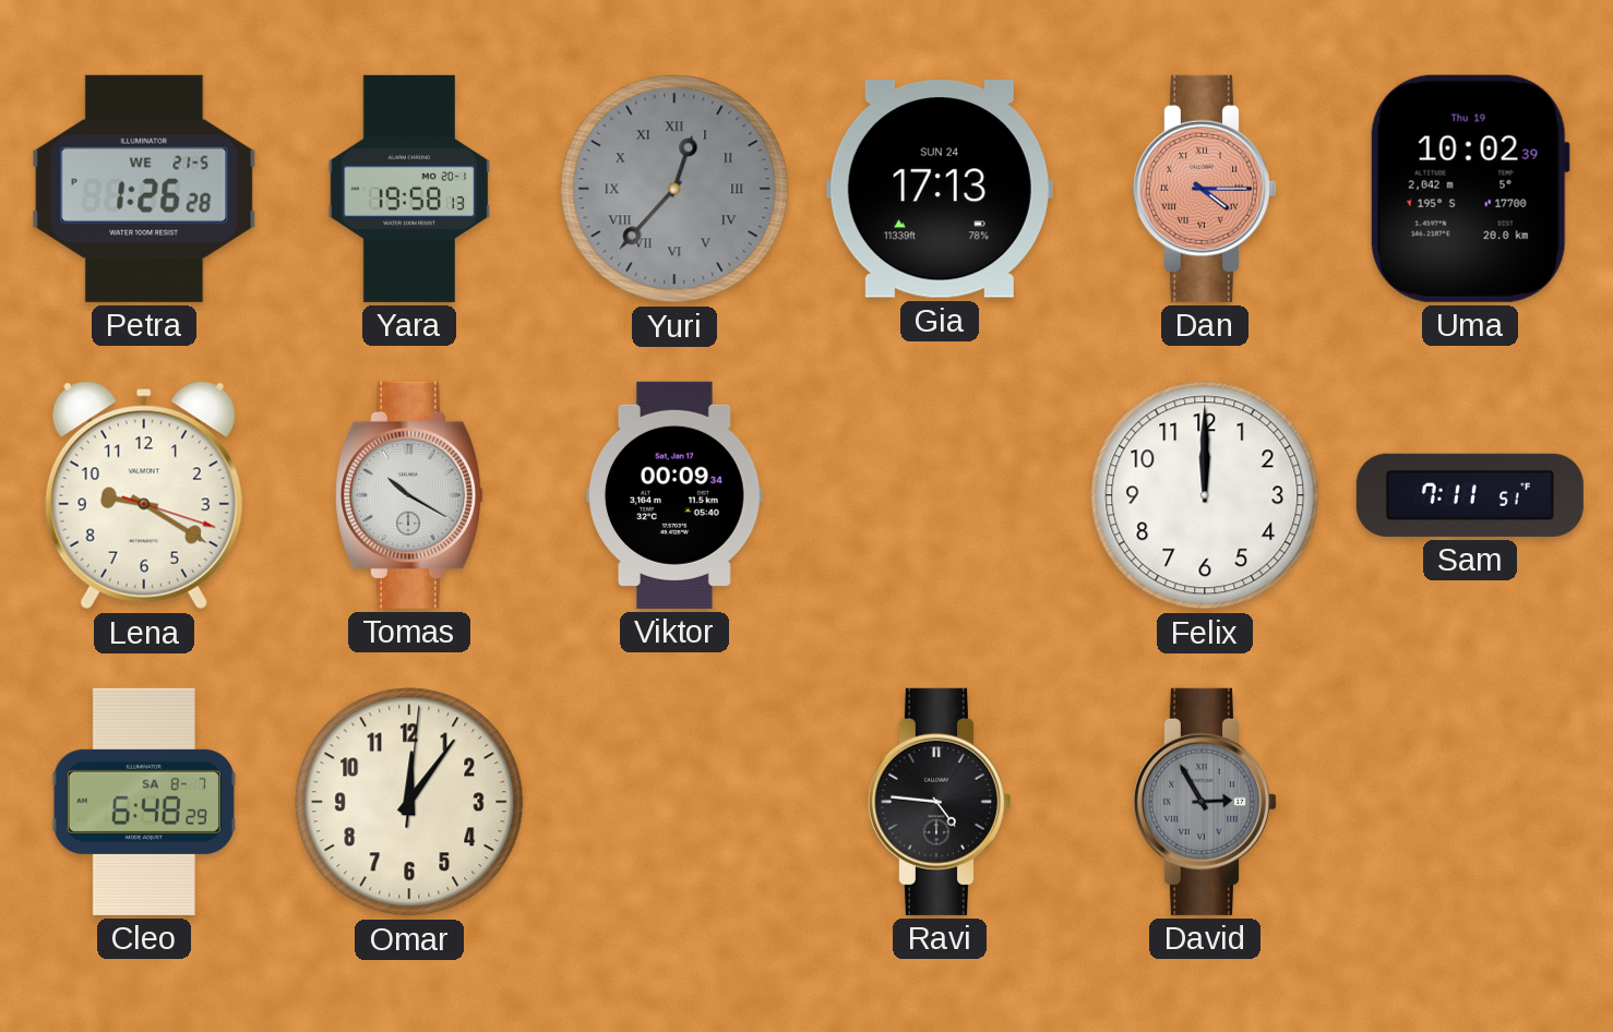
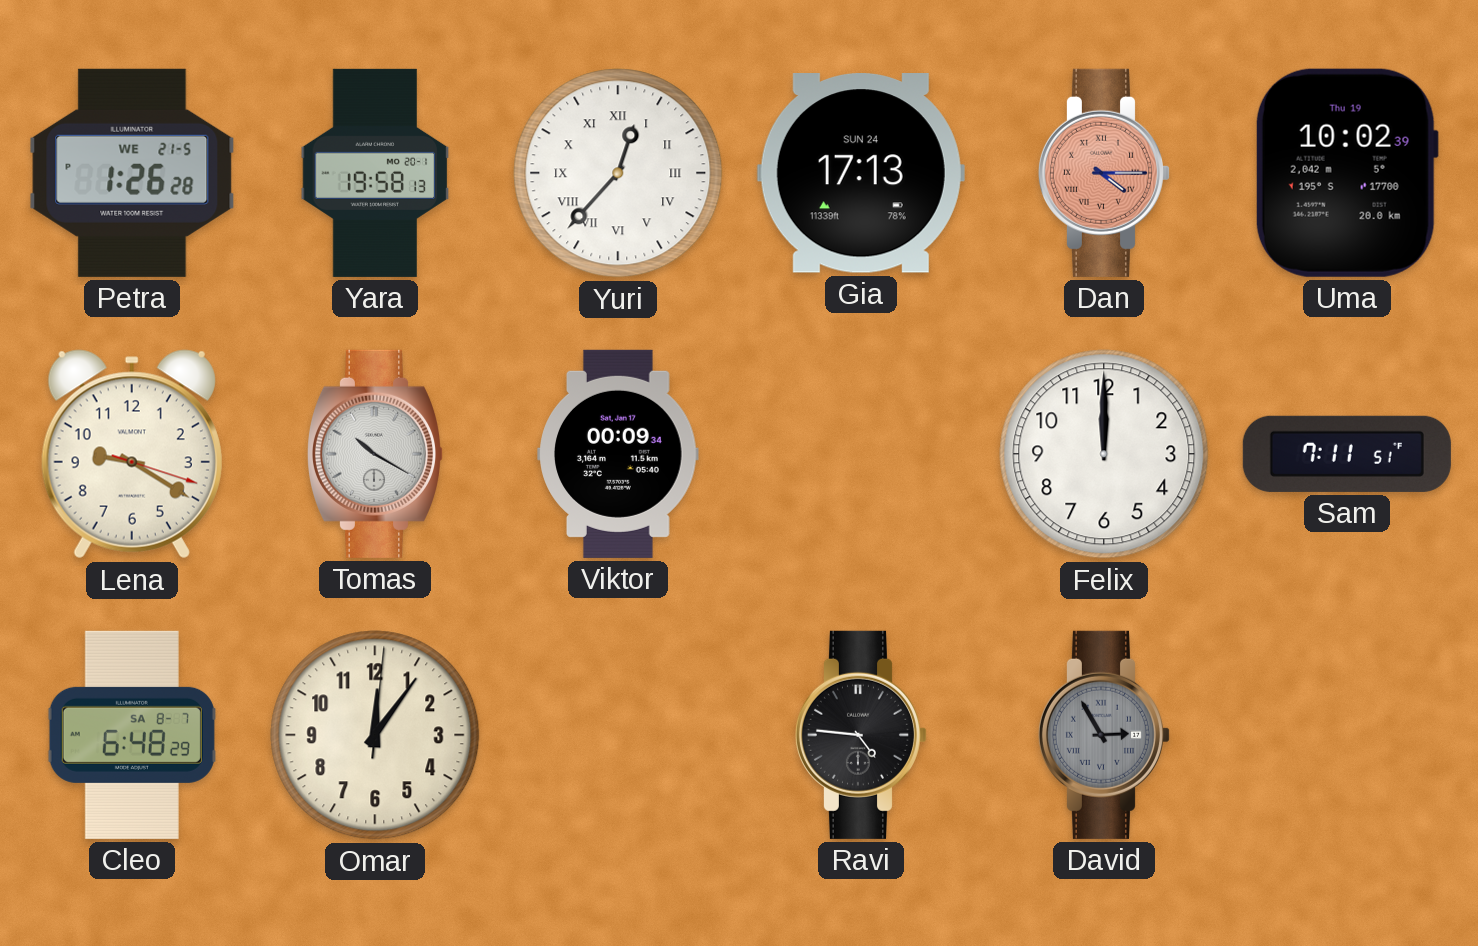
Yuri dial: grey -> white (618, 173)
